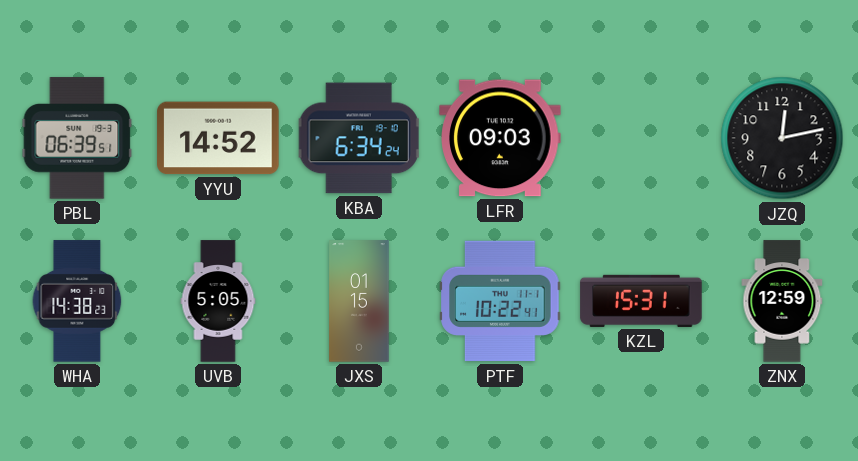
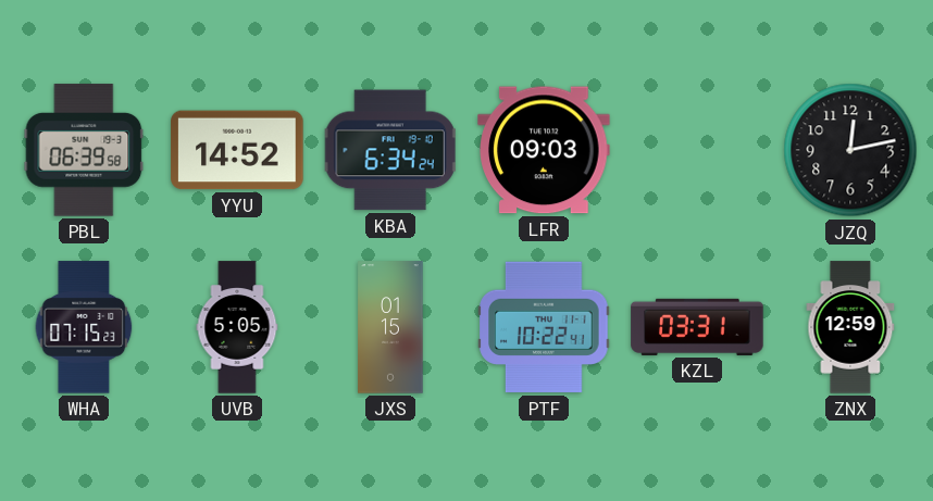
PBL: 06:39:51 -> 06:39:58 (84, 150)
WHA: 14:38 -> 07:15 (84, 327)
KZL: 15:31 -> 03:31 (697, 327)
